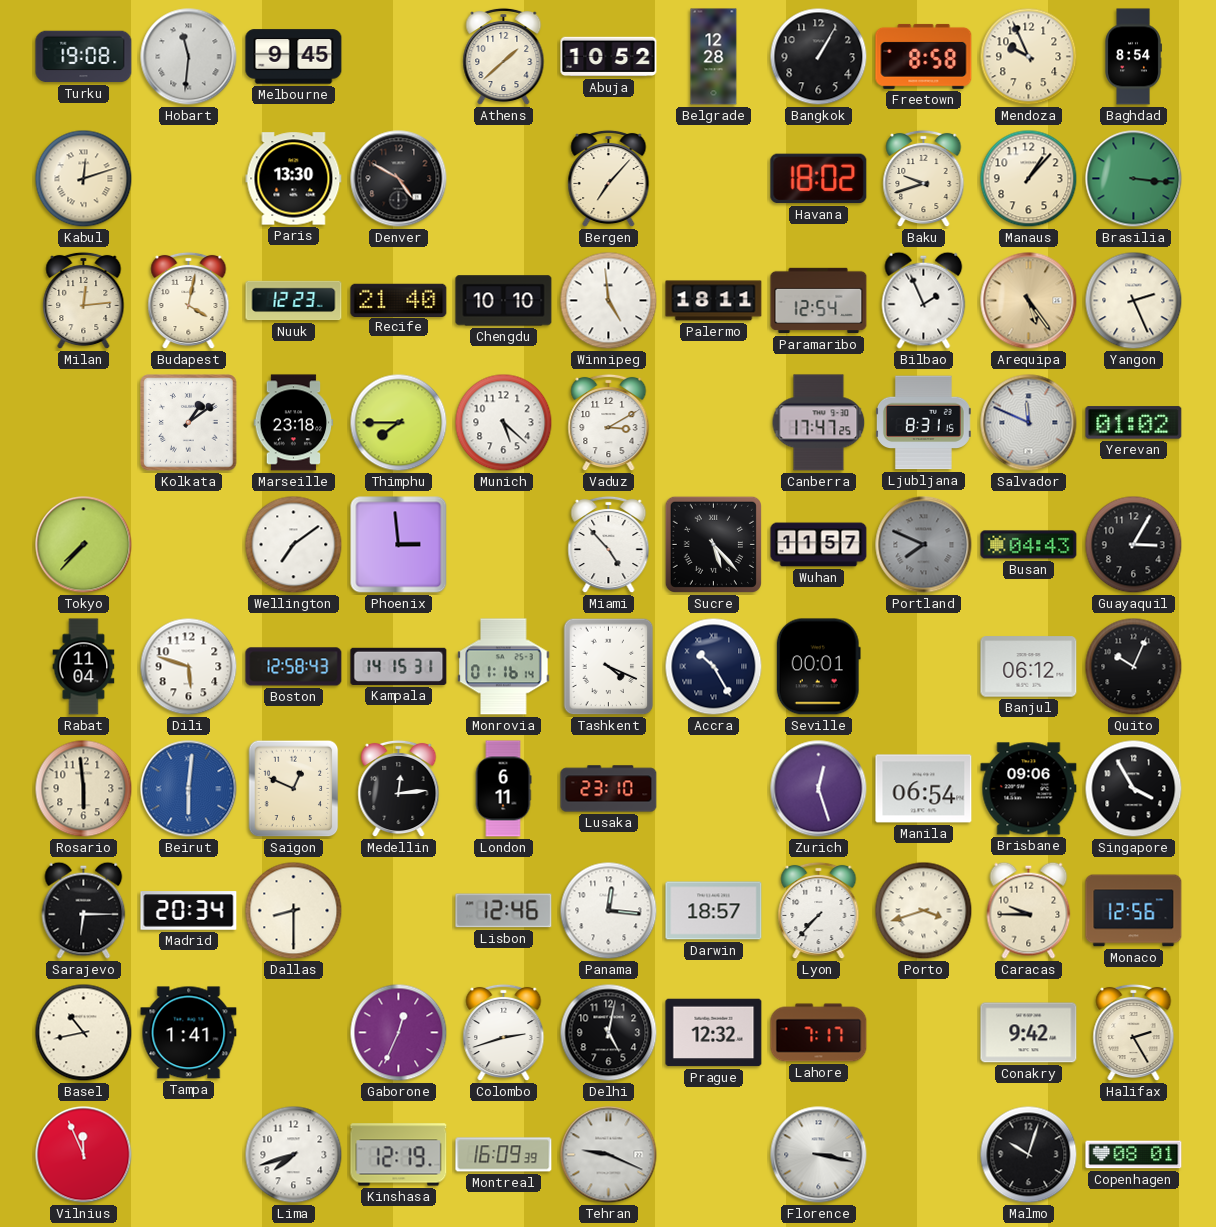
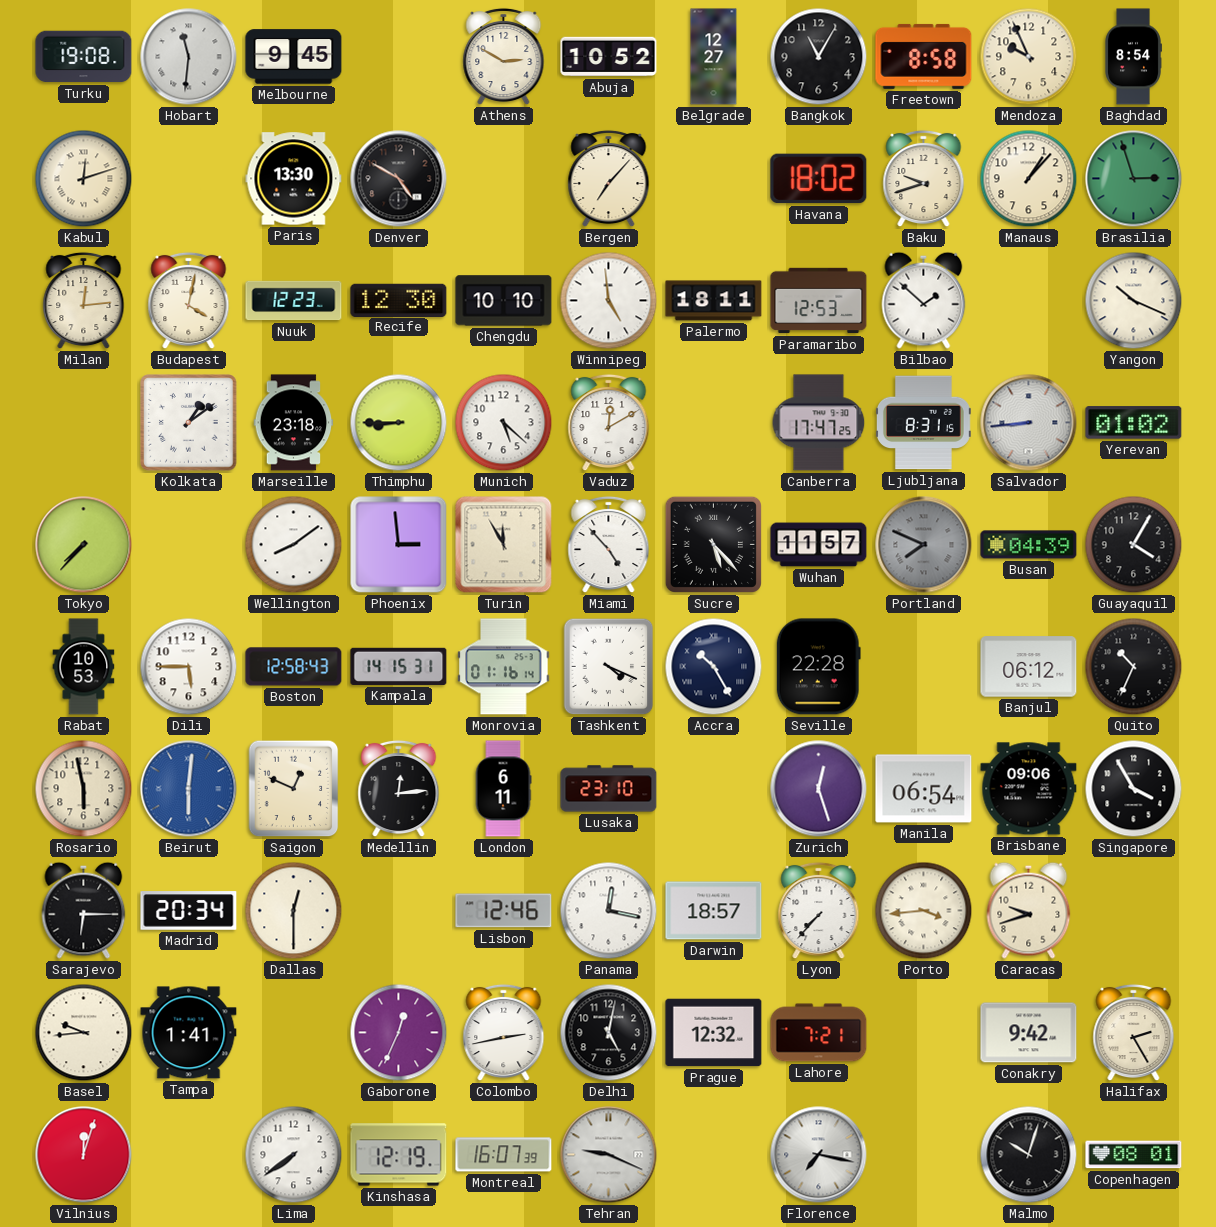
Athens: 1:38 -> 2:50 (504, 57)
Belgrade: 12:28 -> 12:27 (714, 57)
Bangkok: 1:05 -> 11:05 (819, 57)
Brasilia: 3:16 -> 2:57 (1134, 179)
Recife: 21:40 -> 12:30 (399, 300)
Paramaribo: 12:54 -> 12:53 (819, 301)
Bilbao: 1:56 -> 1:52 (924, 300)
Arequipa: 5:24 -> none (1029, 301)
Yangon: 2:26 -> 10:19 (1134, 301)
Thimphu: 7:45 -> 8:45 (399, 423)
Vaduz: 3:10 -> 12:10 (609, 423)
Salvador: 11:49 -> 8:44 (1029, 423)
Wellington: 7:09 -> 8:09 (294, 545)
Turin: none -> 11:55 (504, 545)
Busan: 04:43 -> 04:39 (1029, 545)
Guayaquil: 3:05 -> 4:05 (1134, 545)
Rabat: 11:04 -> 10:53 (84, 667)
Dili: 5:48 -> 5:45 (189, 667)
Seville: 00:01 -> 22:28 (818, 667)
Quito: 10:04 -> 10:34 (1134, 667)
Rosario: 5:59 -> 5:58 (84, 789)
Dallas: 8:30 -> 12:30 (294, 911)
Panama: 12:16 -> 12:17 (609, 911)
Porto: 3:42 -> 3:44 (924, 911)
Caracas: 9:45 -> 9:42 (1029, 910)
Monaco: 12:56 -> none (1134, 911)
Basel: 10:43 -> 9:44 (84, 1033)
Colombo: 2:42 -> 2:43 (504, 1033)
Lahore: 7:17 -> 7:21 (819, 1033)
Vilnius: 11:56 -> 12:03 (84, 1155)
Lima: 7:42 -> 7:39 (294, 1155)
Montreal: 16:09 -> 16:07 (504, 1155)
Florence: 3:17 -> 7:17 (819, 1155)
